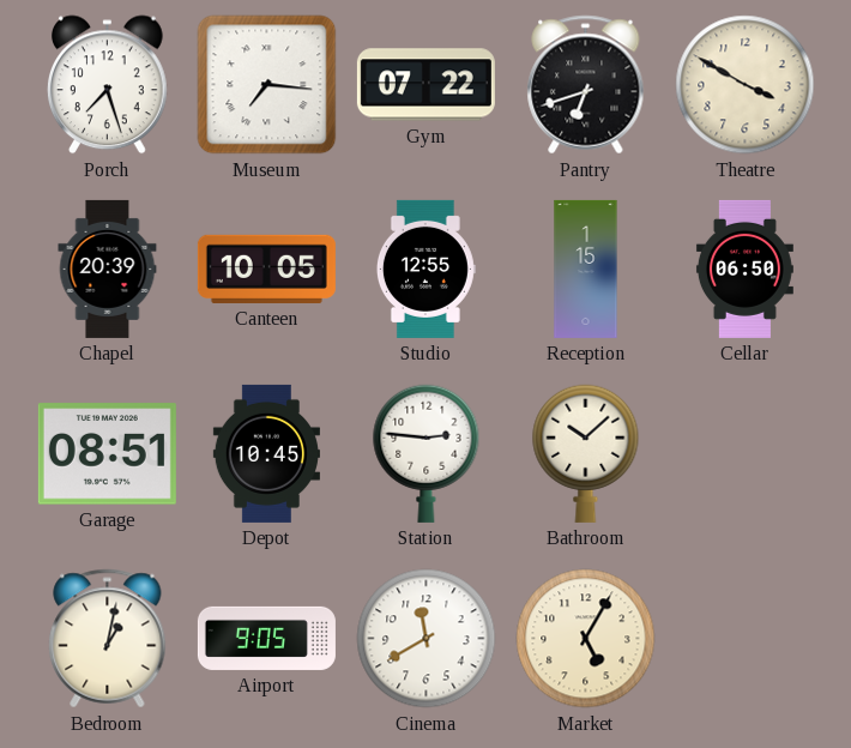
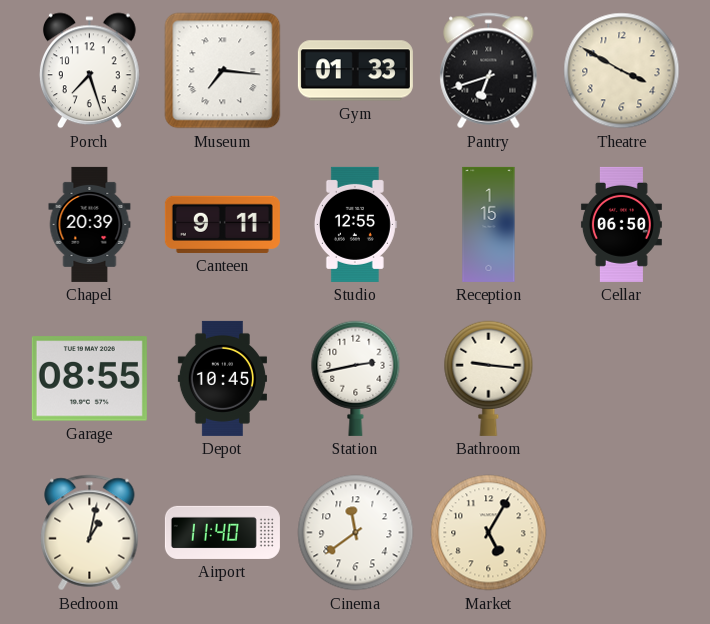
Gym: 07:22 -> 01:33 (355, 71)
Canteen: 10:05 -> 9:11 (222, 224)
Garage: 08:51 -> 08:55 (89, 379)
Station: 2:46 -> 2:43 (356, 378)
Bathroom: 10:08 -> 9:16 (489, 378)
Airport: 9:05 -> 11:40 (222, 532)
Cinema: 11:40 -> 11:39 (356, 533)
